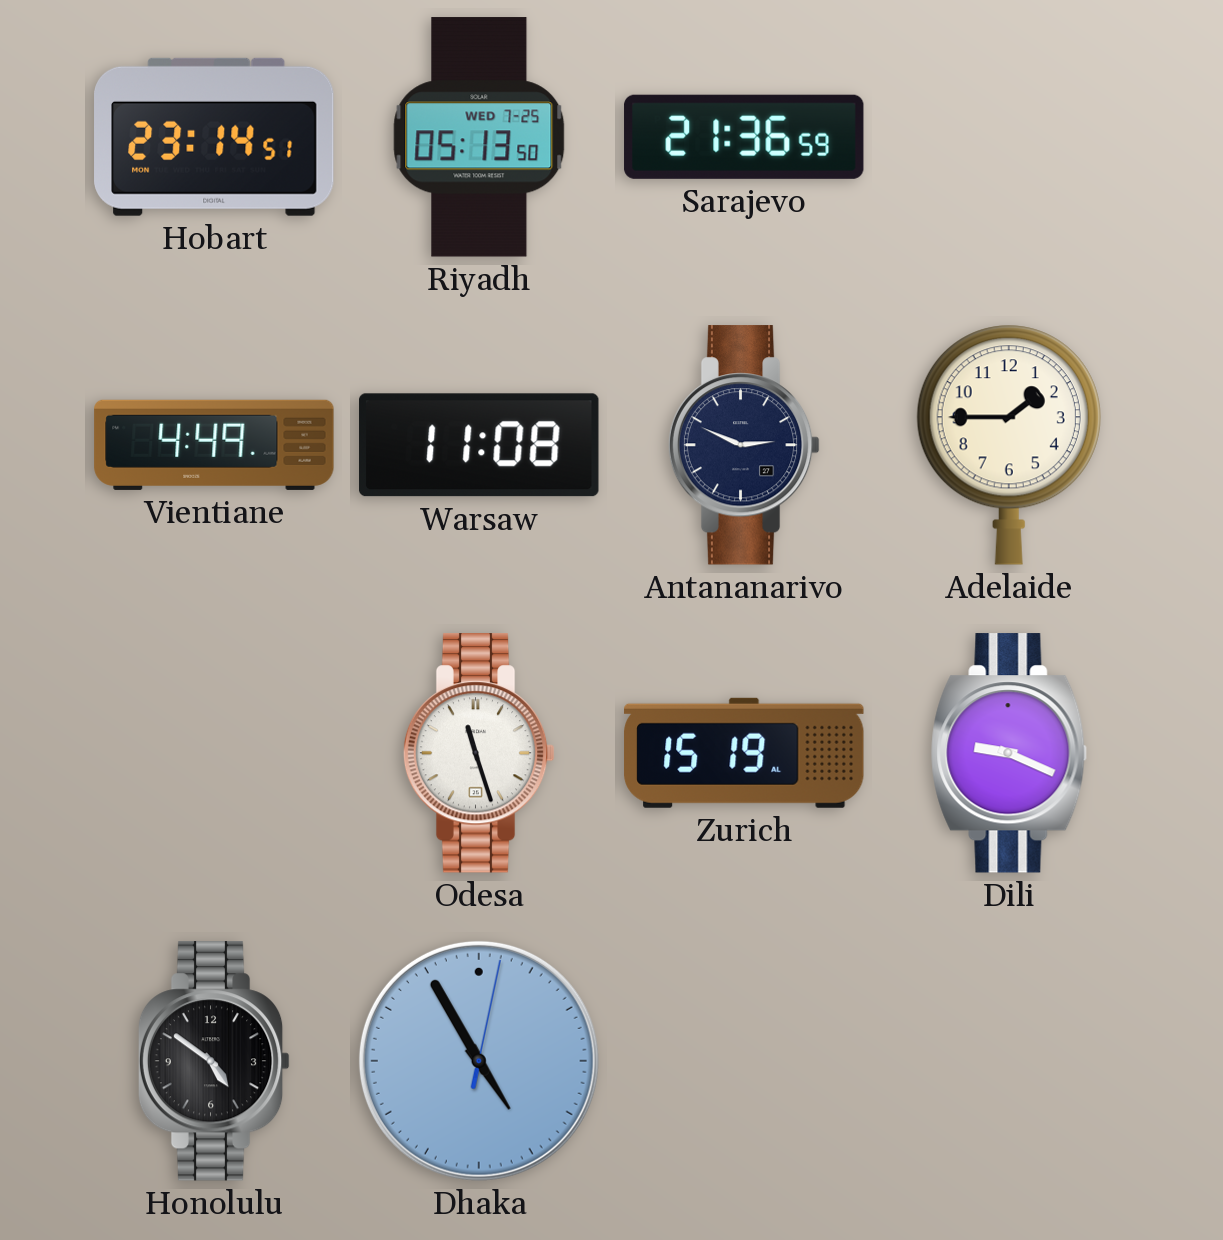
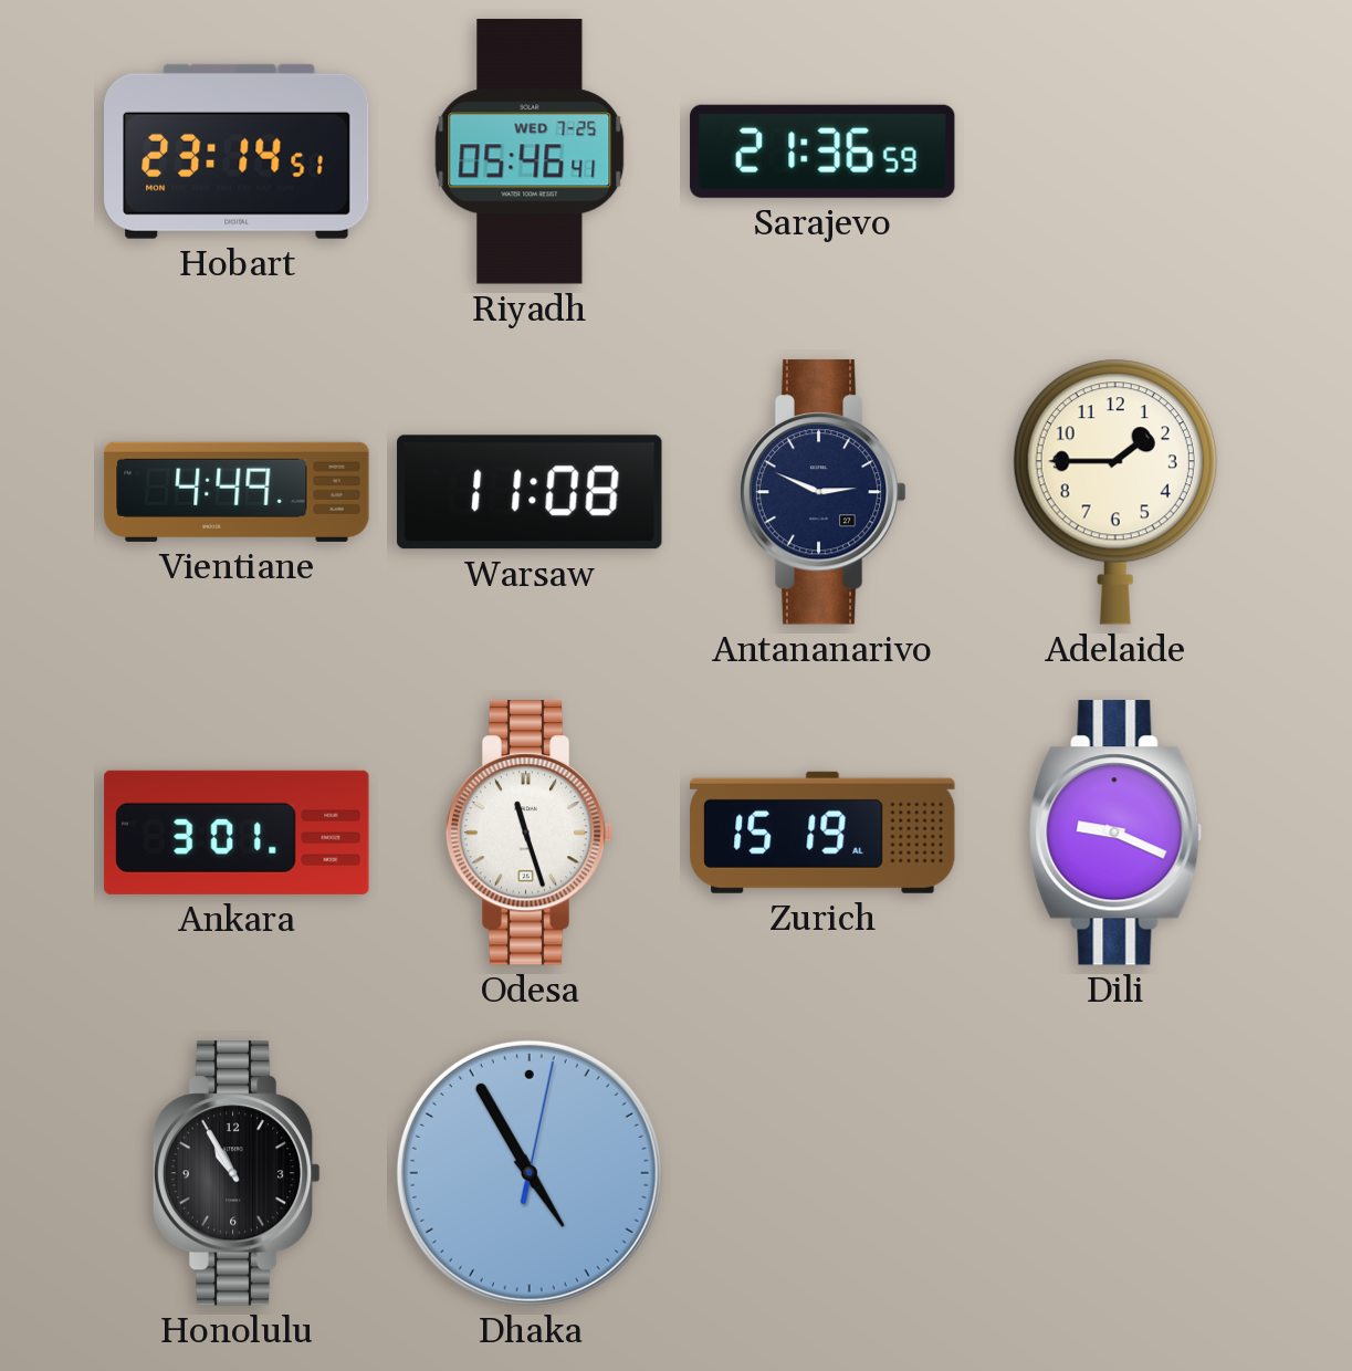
Riyadh: 05:13 -> 05:46 (530, 151)
Ankara: none -> 3:01 (237, 833)
Honolulu: 4:51 -> 10:55 (237, 1173)
